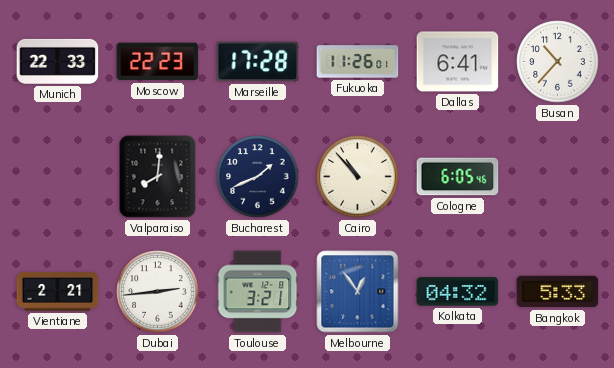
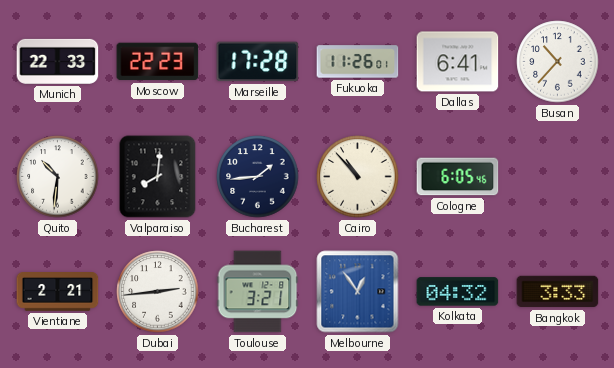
Quito: none -> 10:31 (58, 177)
Bucharest: 1:41 -> 1:44 (258, 177)
Bangkok: 5:33 -> 3:33 (558, 292)
